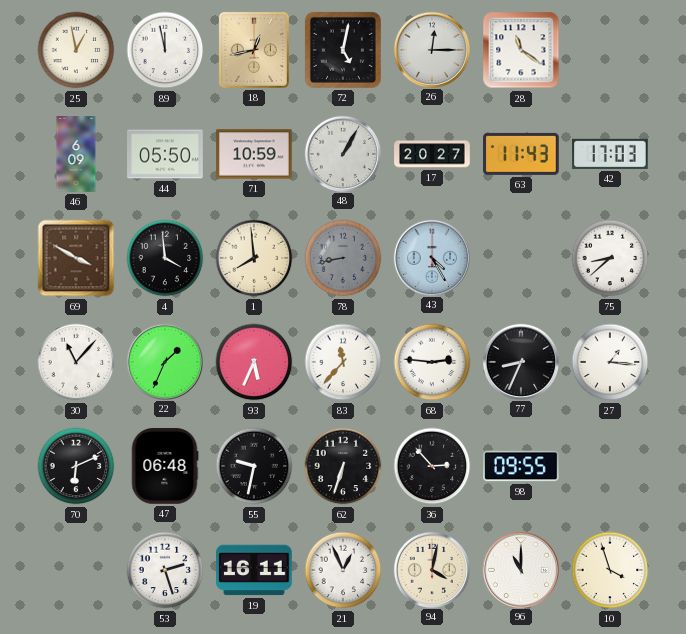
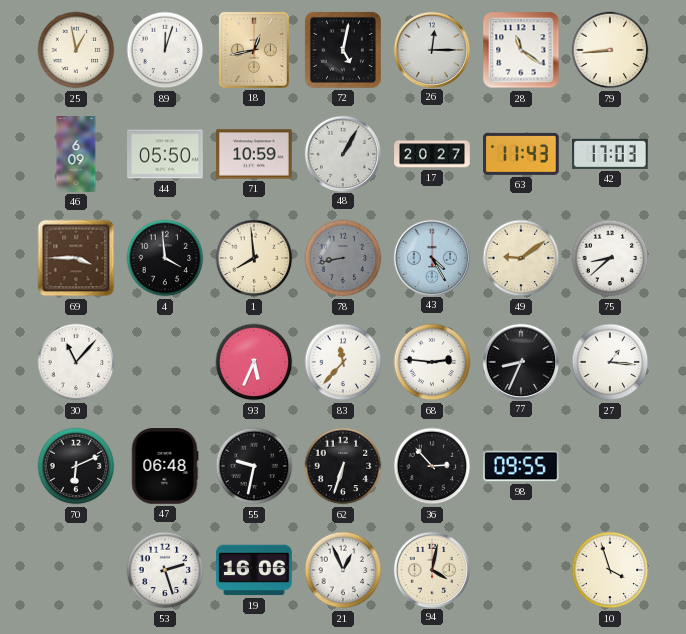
89: 11:58 -> 12:03 (165, 50)
79: none -> 8:44 (610, 50)
69: 3:50 -> 3:45 (76, 258)
49: none -> 9:09 (521, 258)
22: 1:34 -> none (164, 361)
19: 16:11 -> 16:06 (255, 570)
96: 11:00 -> none (520, 569)
